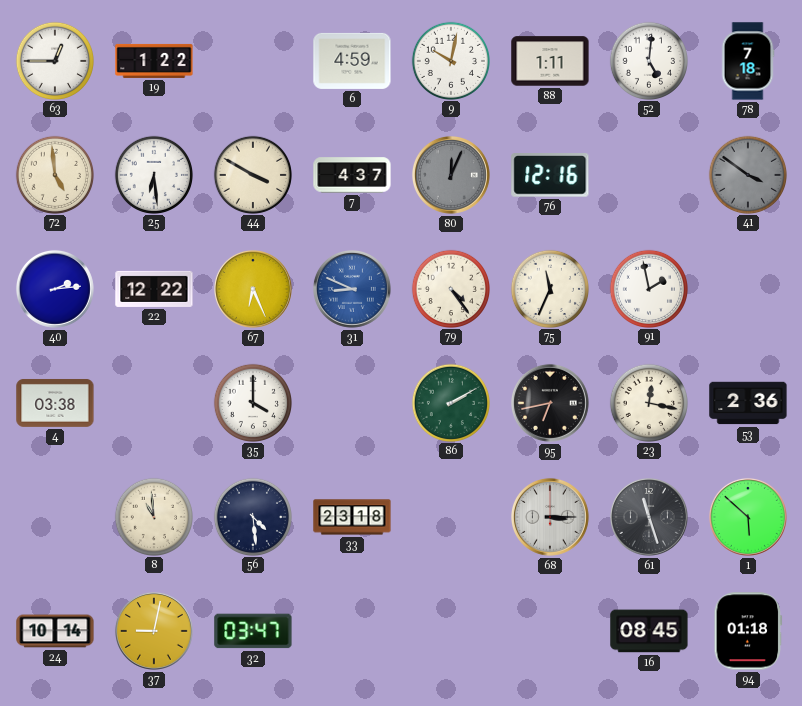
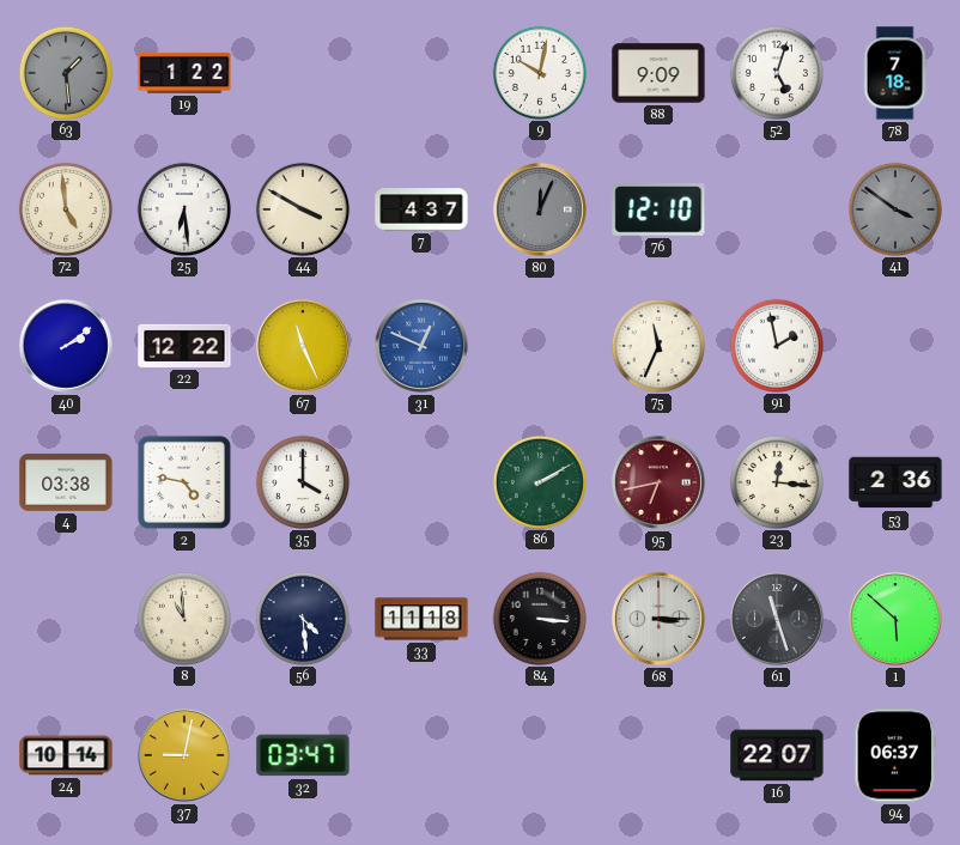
63: 12:45 -> 1:29 (65, 72)
63 dial: white -> grey (65, 72)
6: 4:59 -> none (352, 61)
88: 1:11 -> 9:09 (658, 73)
52: 5:01 -> 5:03 (776, 72)
76: 12:16 -> 12:10 (658, 211)
40: 2:14 -> 2:09 (66, 346)
67: 6:26 -> 11:26 (303, 346)
31: 8:49 -> 12:49 (421, 346)
79: 4:24 -> none (450, 288)
2: none -> 4:47 (184, 482)
95 dial: black -> burgundy (658, 482)
23: 12:17 -> 12:16 (776, 481)
33: 23:18 -> 11:18 (421, 619)
84: none -> 3:16 (539, 618)
16: 08:45 -> 22:07 (777, 755)
94: 01:18 -> 06:37 (895, 755)
